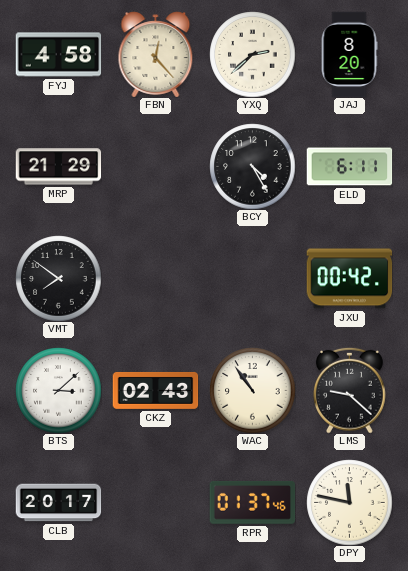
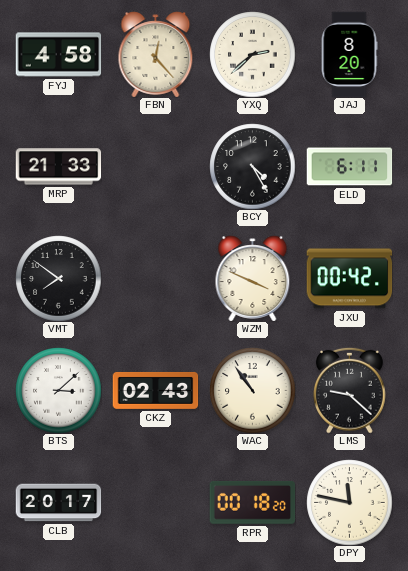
MRP: 21:29 -> 21:33 (58, 167)
WZM: none -> 3:49 (253, 278)
RPR: 01:37 -> 00:18 (252, 502)
